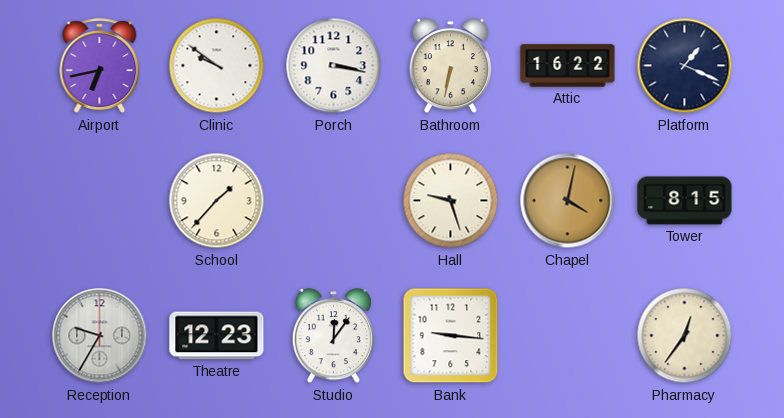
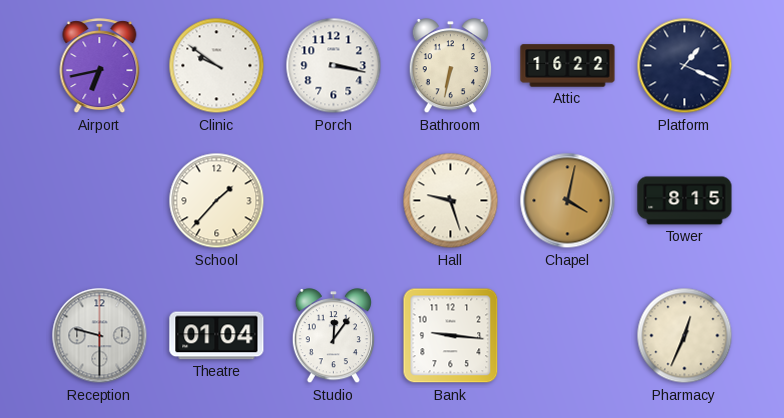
Reception: 9:35 -> 9:30 (100, 336)
Theatre: 12:23 -> 01:04 (217, 336)
Pharmacy: 12:36 -> 12:34 (685, 336)
